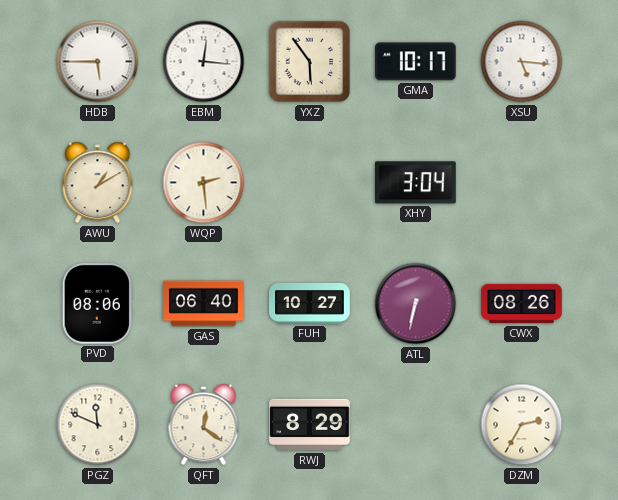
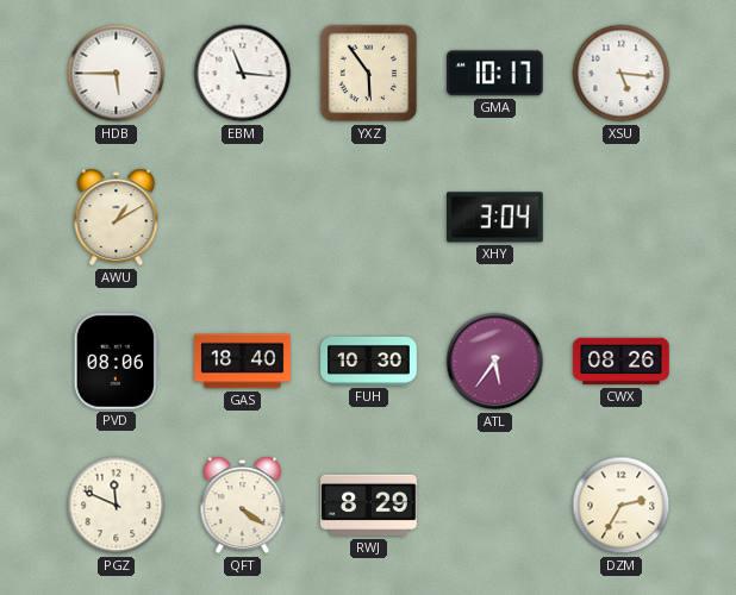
EBM: 12:16 -> 11:16 (243, 74)
WQP: 2:29 -> none (204, 183)
GAS: 06:40 -> 18:40 (243, 362)
FUH: 10:27 -> 10:30 (369, 362)
ATL: 6:32 -> 5:36 (495, 362)
QFT: 12:21 -> 4:21 (243, 506)
